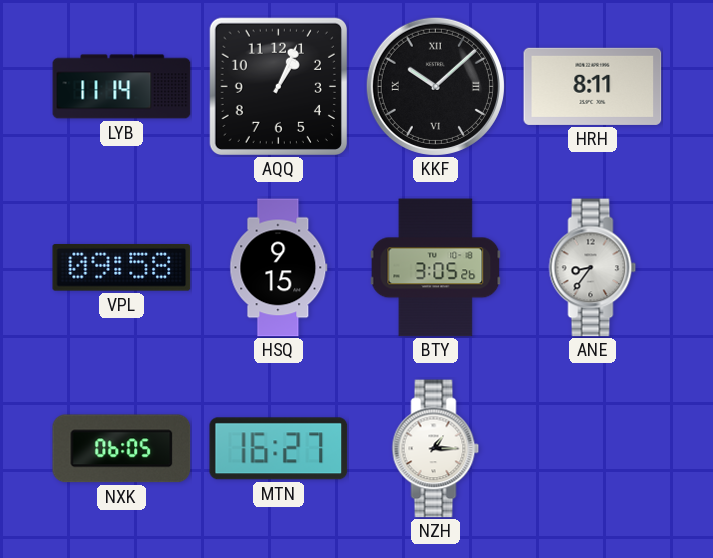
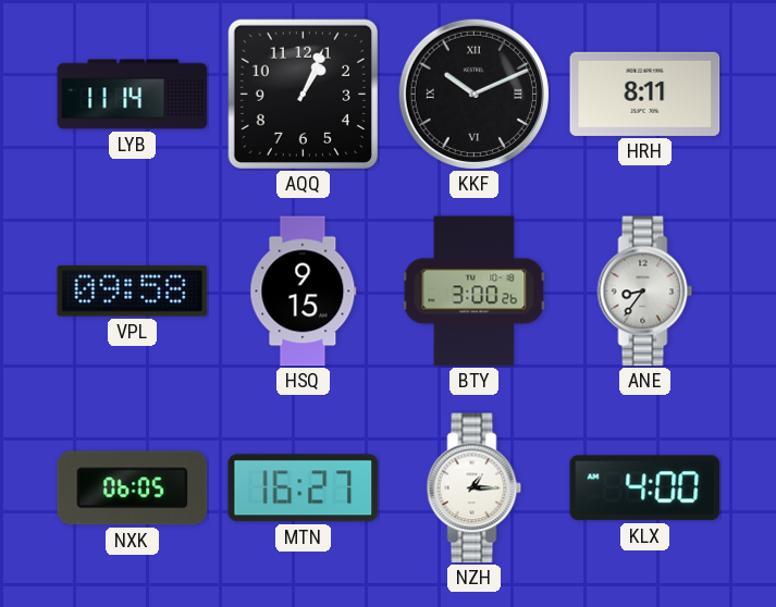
KKF: 10:08 -> 10:11 (473, 94)
BTY: 3:05 -> 3:00 (475, 292)
KLX: none -> 4:00 (645, 488)
